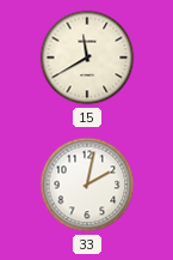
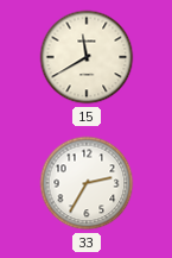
33: 2:02 -> 2:35 (87, 183)
